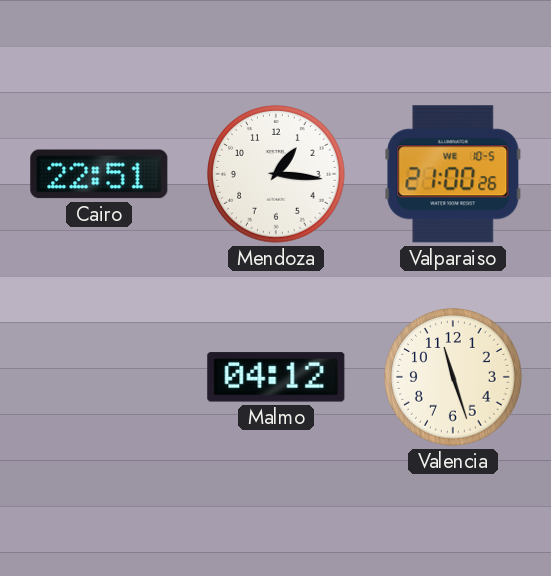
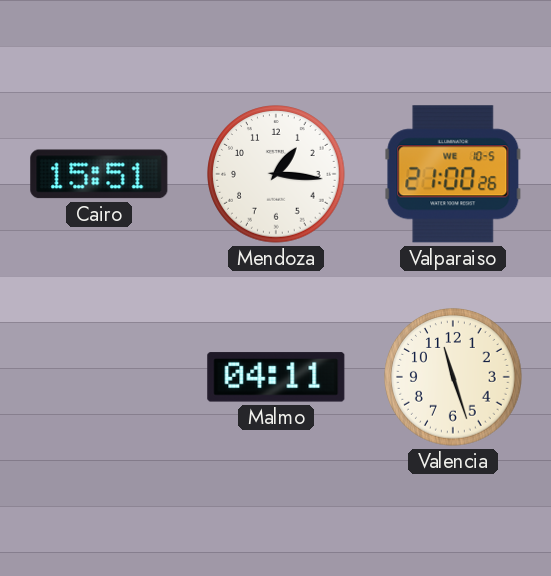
Cairo: 22:51 -> 15:51 (99, 174)
Malmo: 04:12 -> 04:11 (276, 377)
